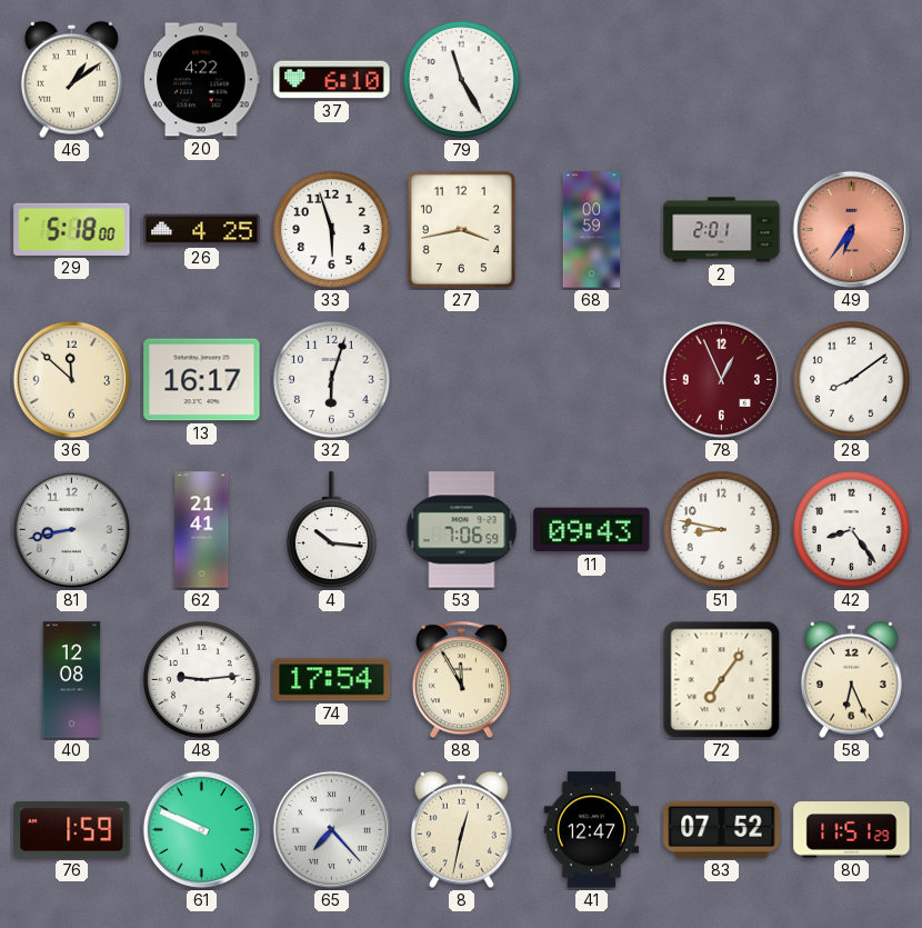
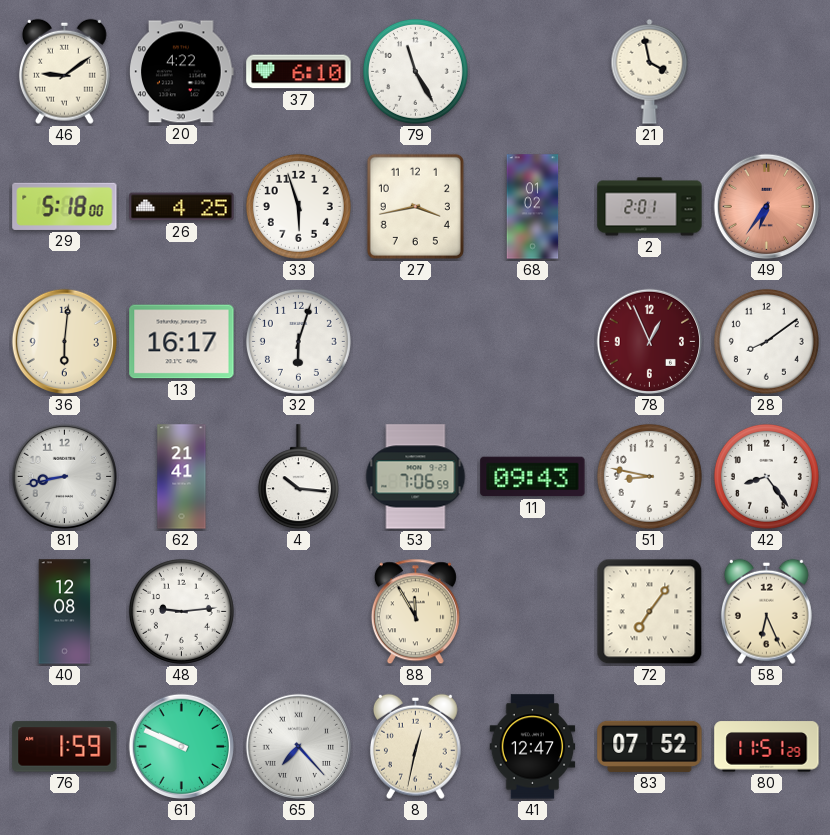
46: 1:09 -> 9:09 (64, 71)
21: none -> 3:58 (650, 71)
68: 00:59 -> 01:02 (533, 207)
36: 11:52 -> 6:01 (65, 342)
74: 17:54 -> none (332, 680)
